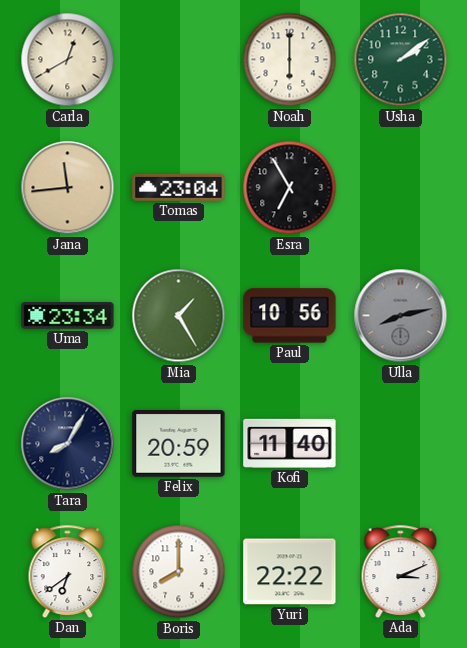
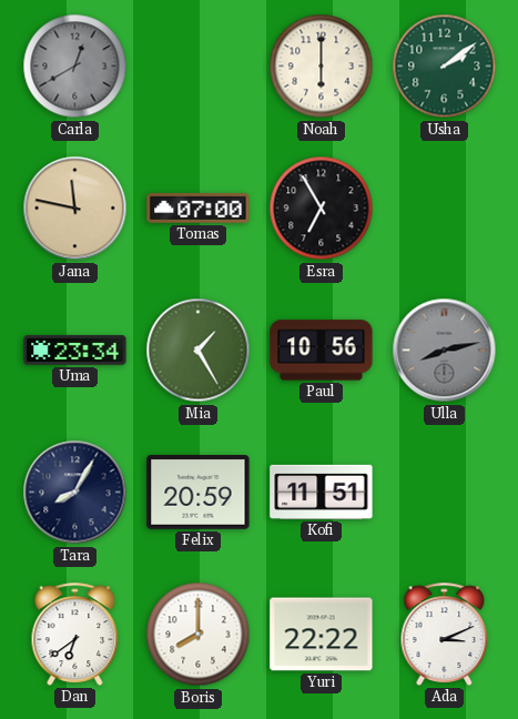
Carla dial: cream -> grey (75, 67)
Jana: 11:44 -> 11:47 (75, 209)
Tomas: 23:04 -> 07:00 (199, 209)
Kofi: 11:40 -> 11:51 (322, 492)
